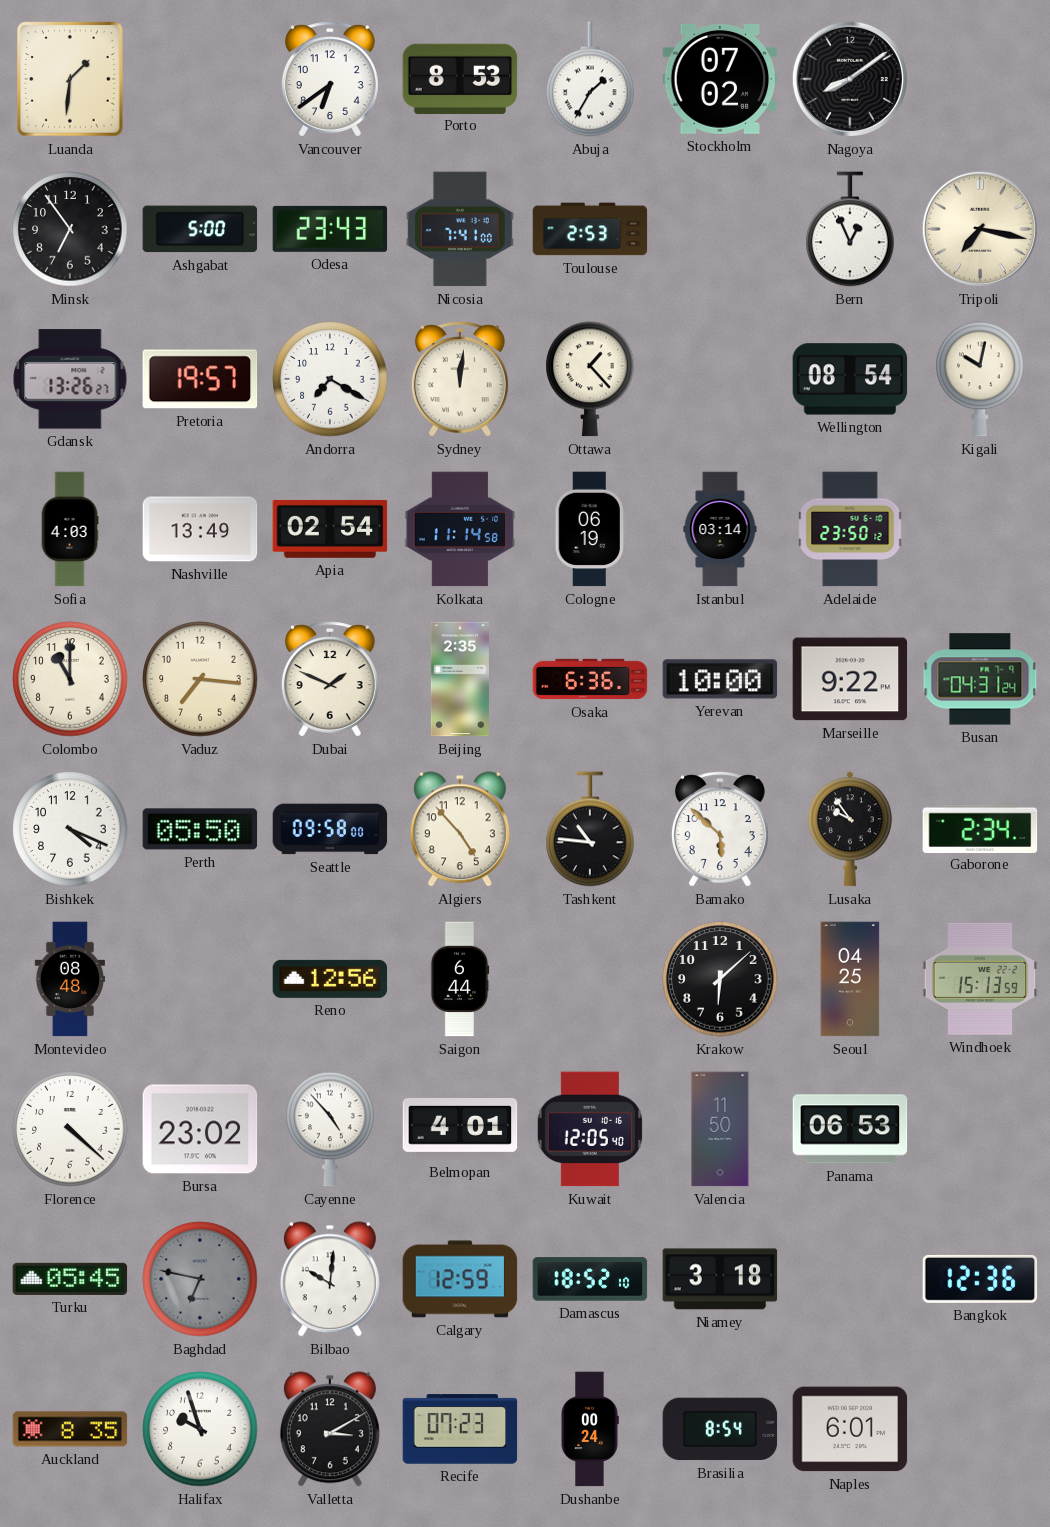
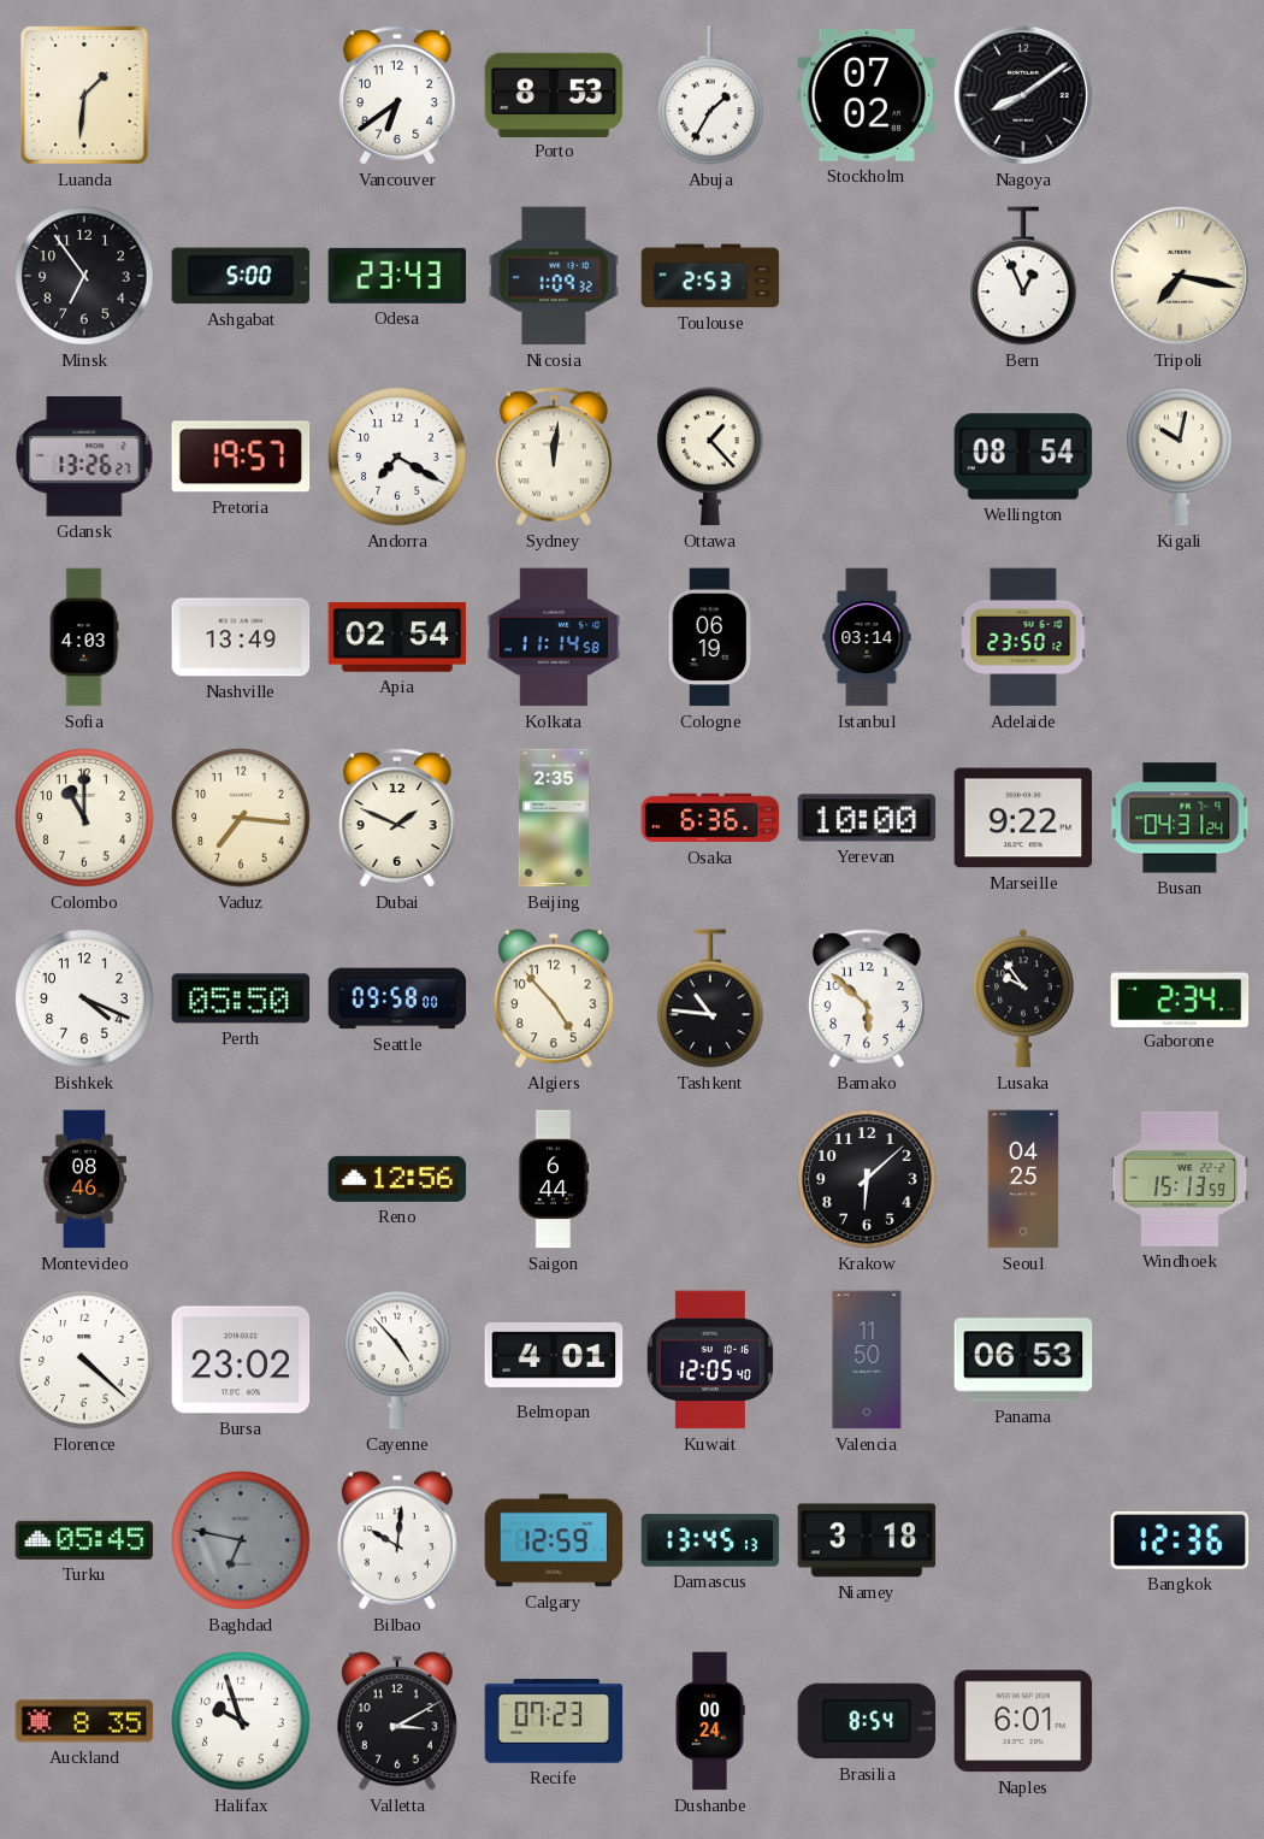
Nicosia: 7:41 -> 1:09 (554, 276)
Montevideo: 08:48 -> 08:46 (84, 1179)
Damascus: 18:52 -> 13:45 (710, 1540)
